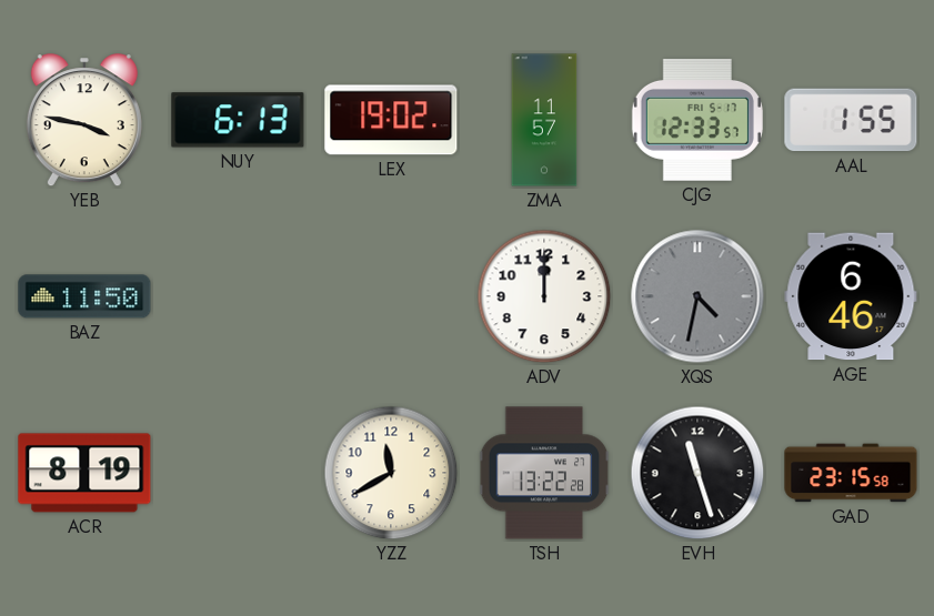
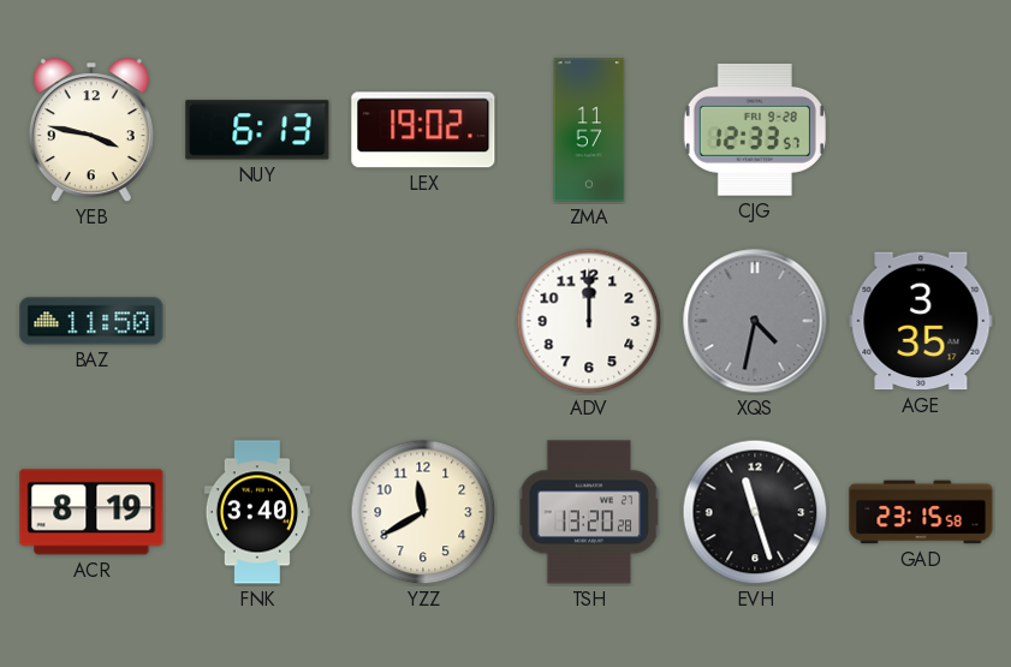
CJG date: FRI 5-17 -> FRI 9-28 (755, 130)
AAL: 1:55 -> none (851, 120)
AGE: 6:46 -> 3:35 (921, 321)
FNK: none -> 3:40 (257, 512)
TSH: 13:22 -> 13:20 (589, 512)
